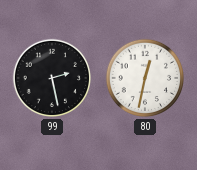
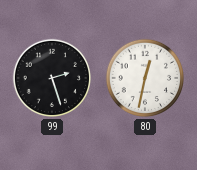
99: 2:28 -> 2:27 (52, 78)
